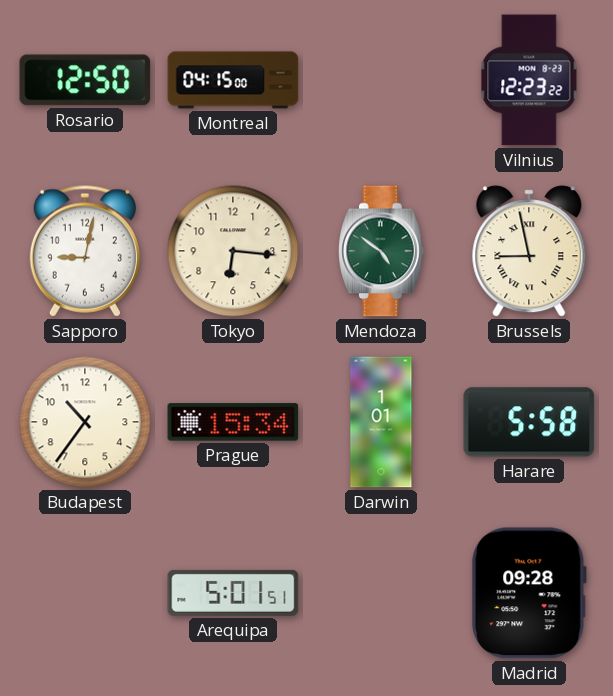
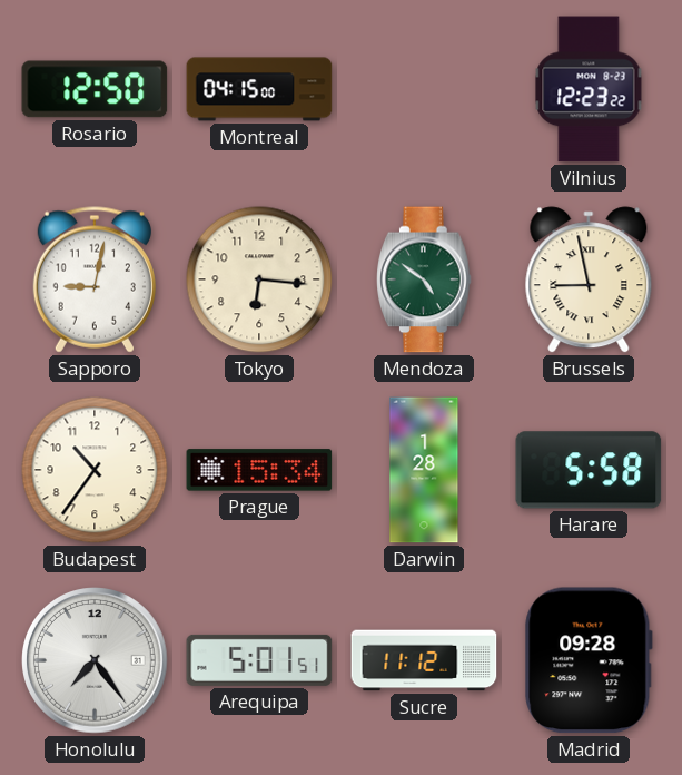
Darwin: 1:01 -> 1:28 (424, 470)
Honolulu: none -> 7:24 (95, 660)
Sucre: none -> 11:12 (424, 660)
